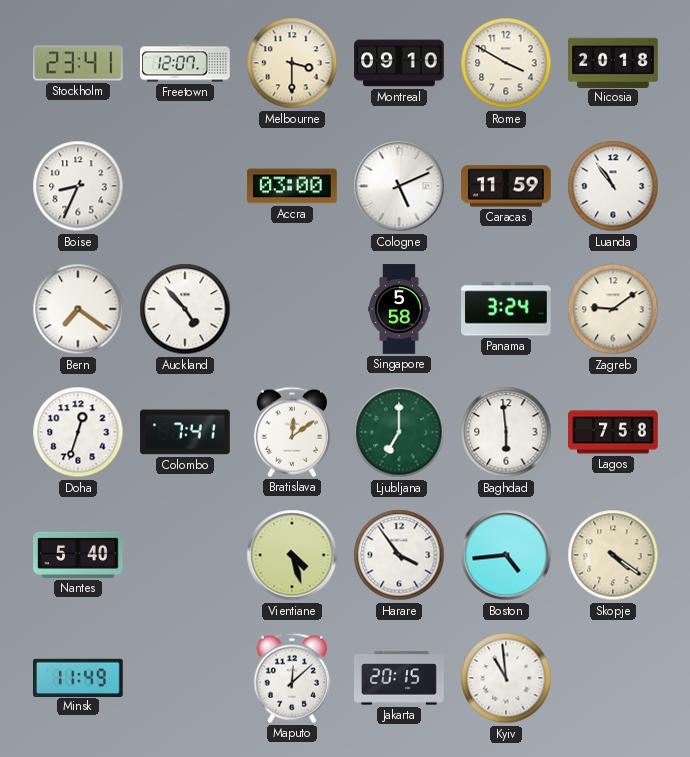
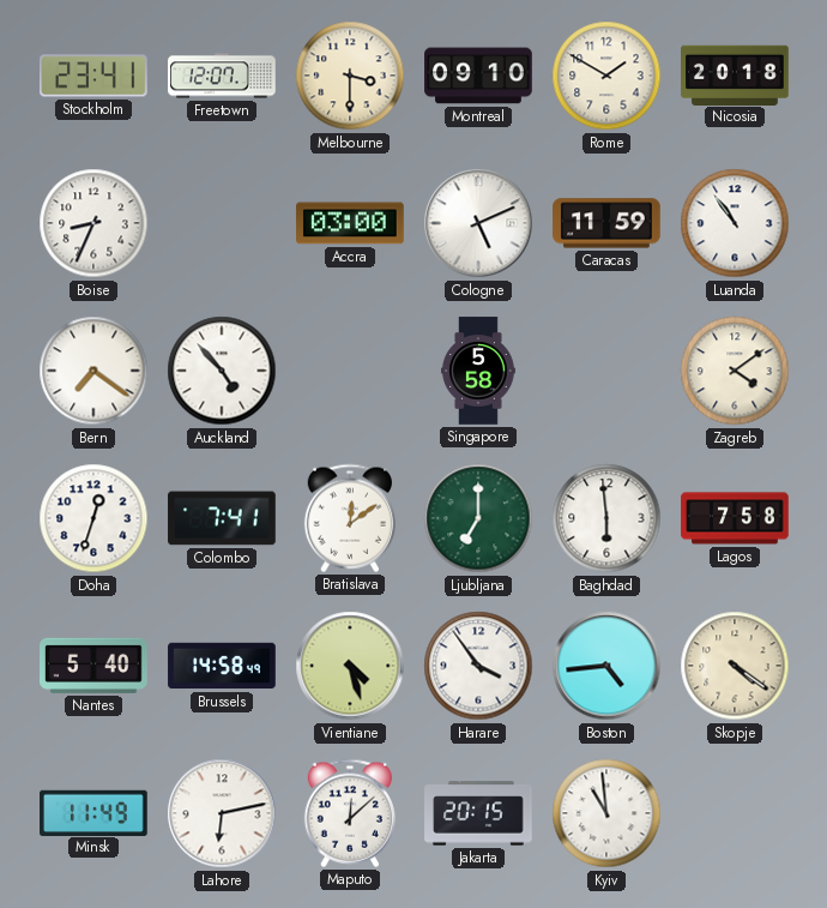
Rome: 3:50 -> 1:50 (606, 76)
Panama: 3:24 -> none (506, 309)
Zagreb: 9:09 -> 4:09 (735, 371)
Brussels: none -> 14:58 (222, 666)
Lahore: none -> 6:13 (222, 813)
